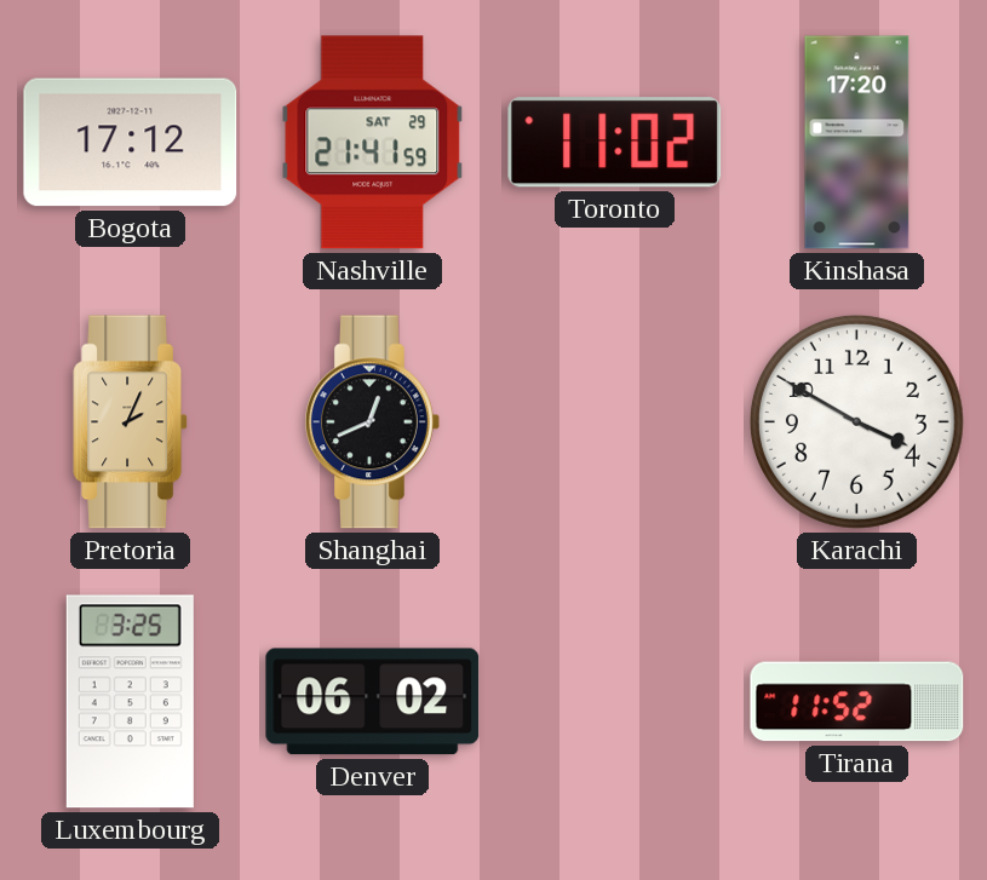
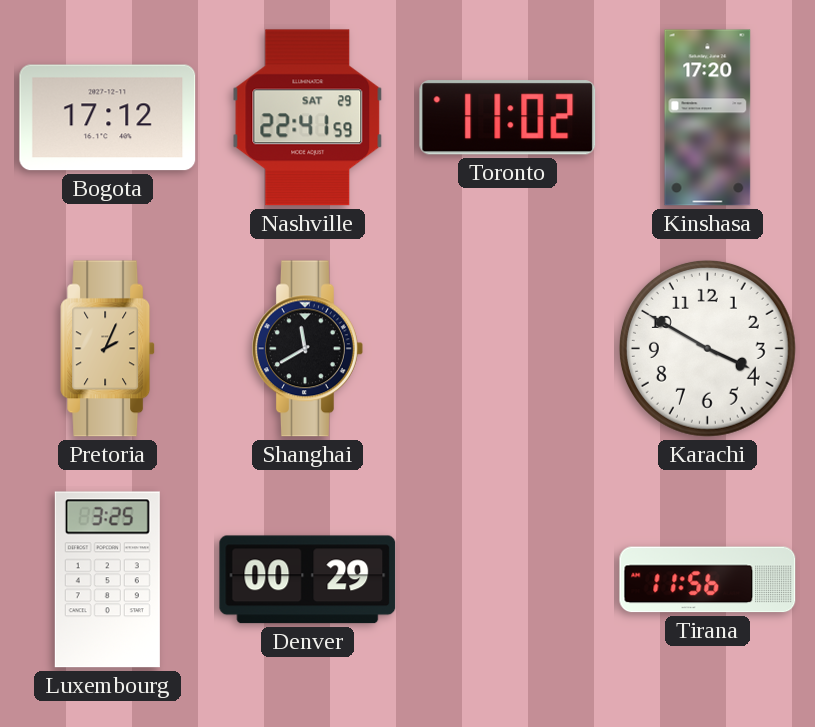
Nashville: 21:41 -> 22:41 (308, 118)
Shanghai: 12:41 -> 11:40 (308, 349)
Denver: 06:02 -> 00:29 (308, 580)
Tirana: 11:52 -> 11:56 (708, 580)
